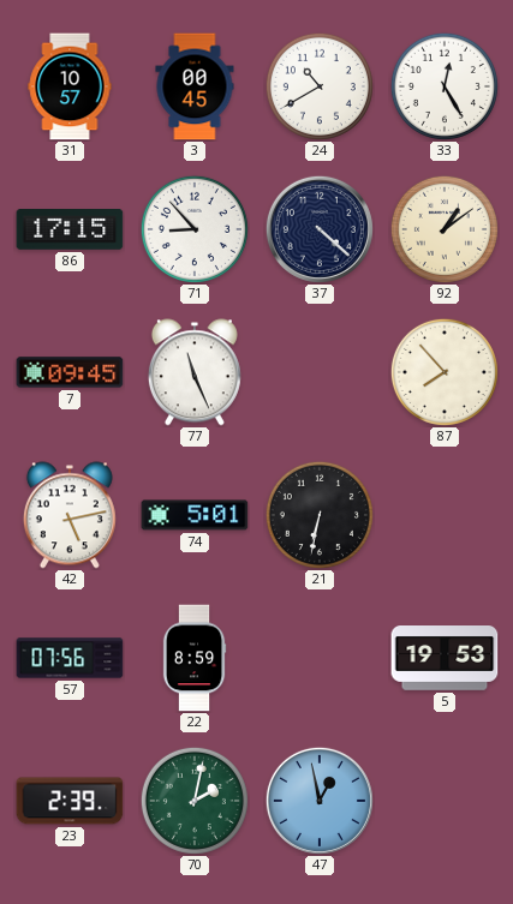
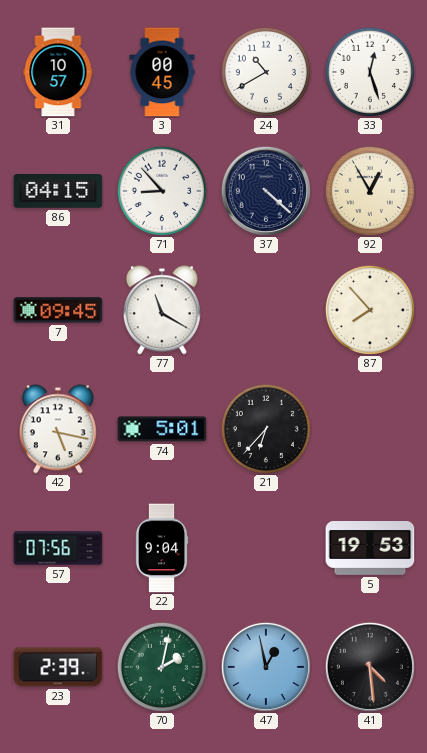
33: 12:25 -> 12:27 (370, 72)
86: 17:15 -> 04:15 (58, 192)
92: 1:09 -> 12:55 (370, 191)
77: 11:26 -> 11:20 (162, 310)
42: 5:13 -> 5:17 (58, 429)
21: 6:32 -> 6:37 (266, 429)
22: 8:59 -> 9:04 (162, 548)
41: none -> 4:29 (370, 667)
